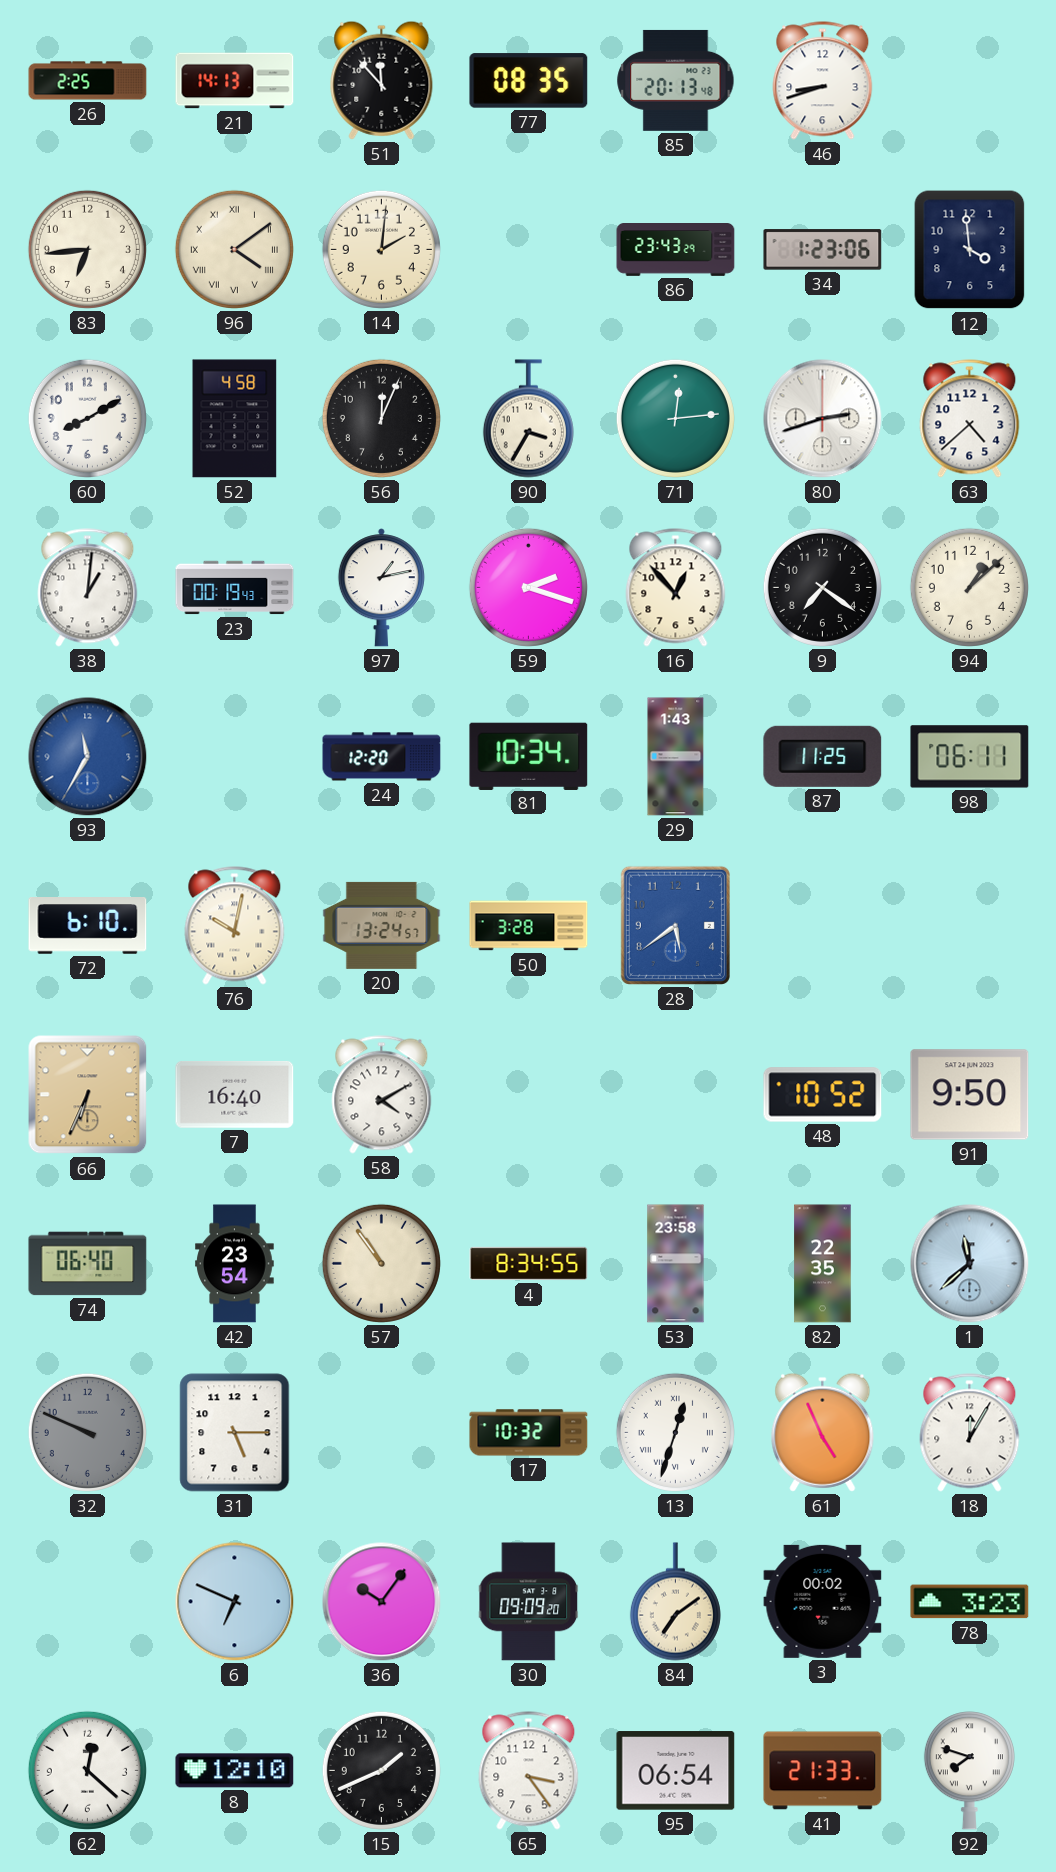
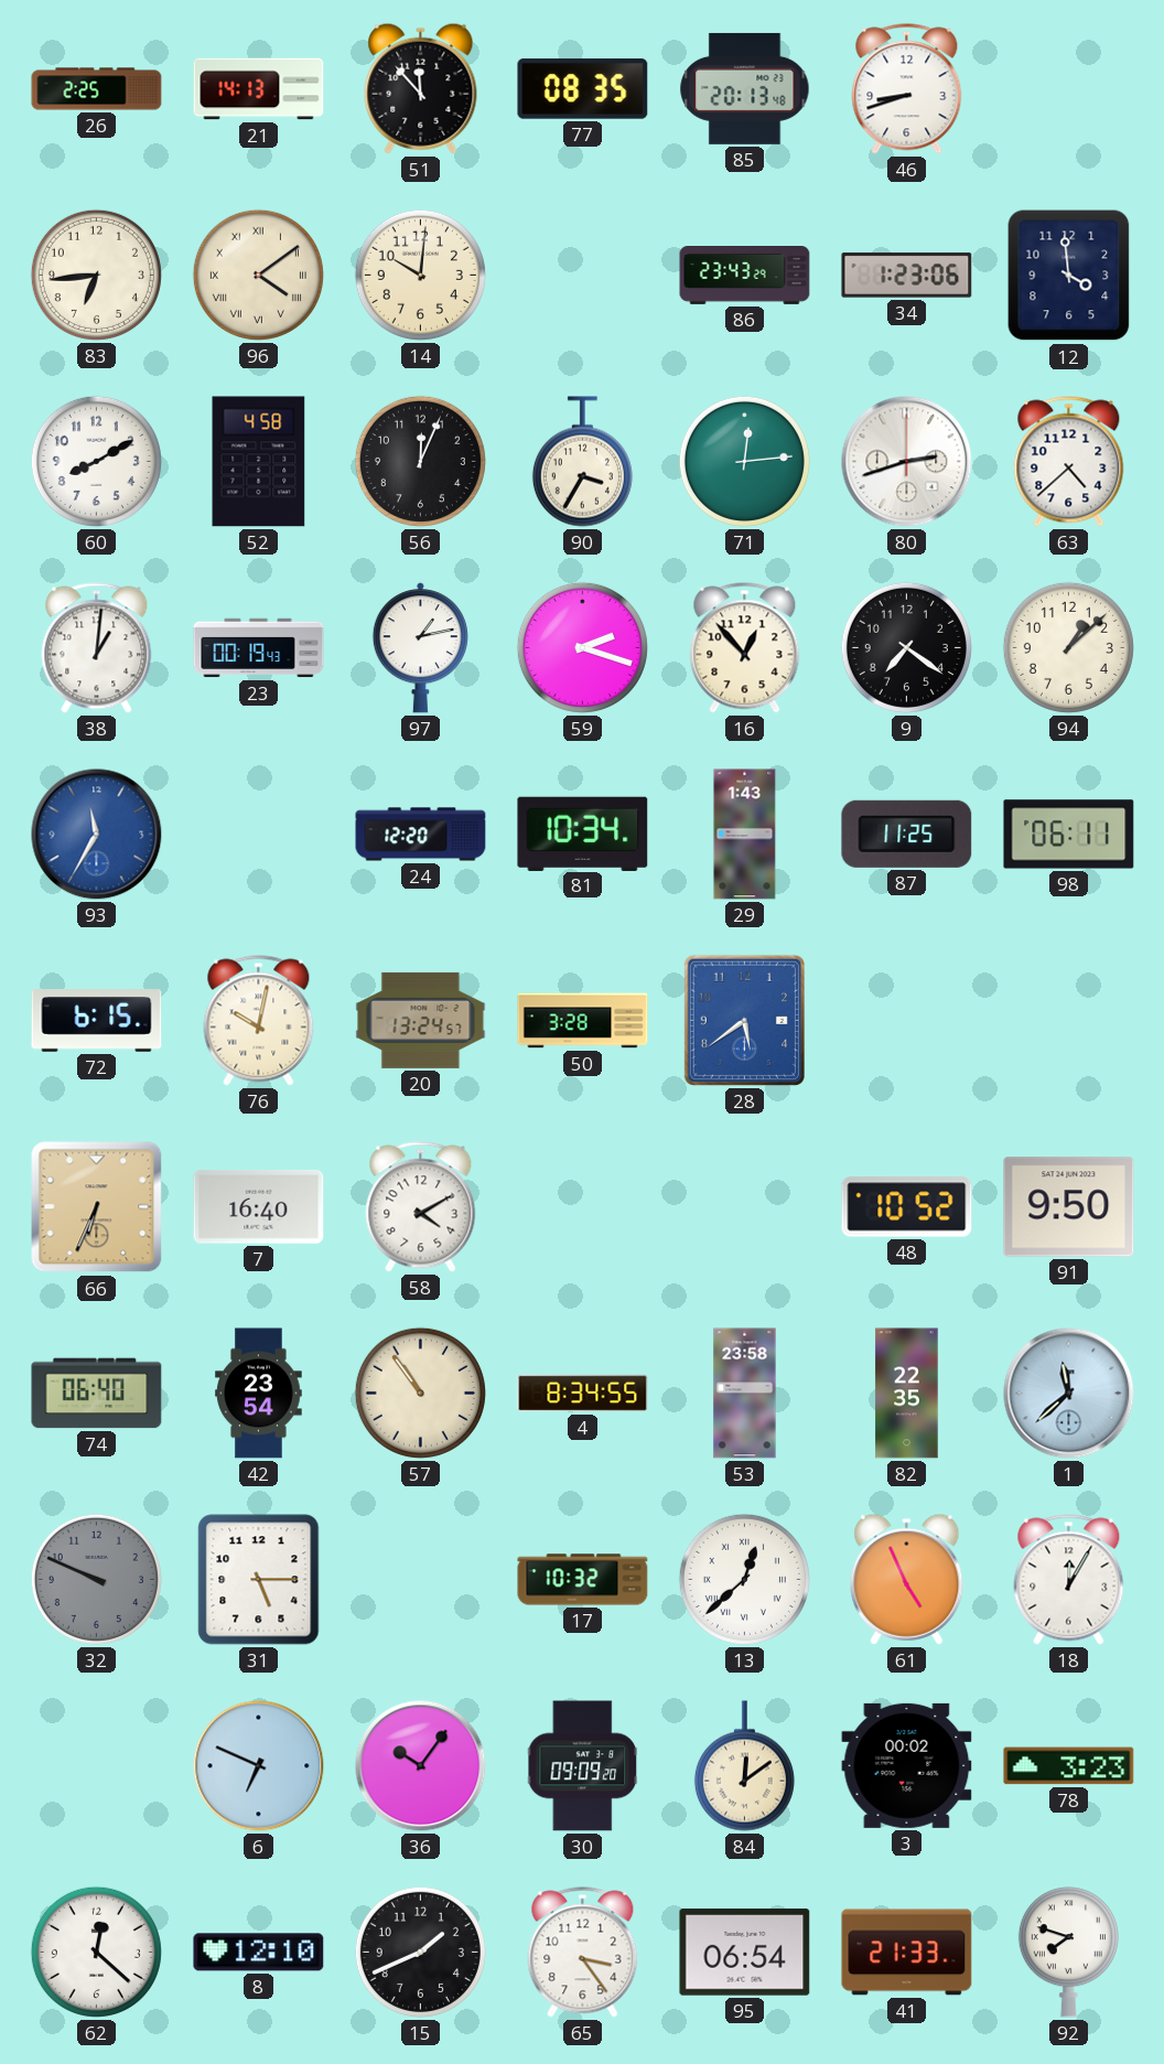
14: 2:01 -> 10:01 (420, 275)
72: 6:10 -> 6:15 (97, 1021)
13: 12:33 -> 12:38 (744, 1579)
84: 7:09 -> 12:09 (744, 1766)
